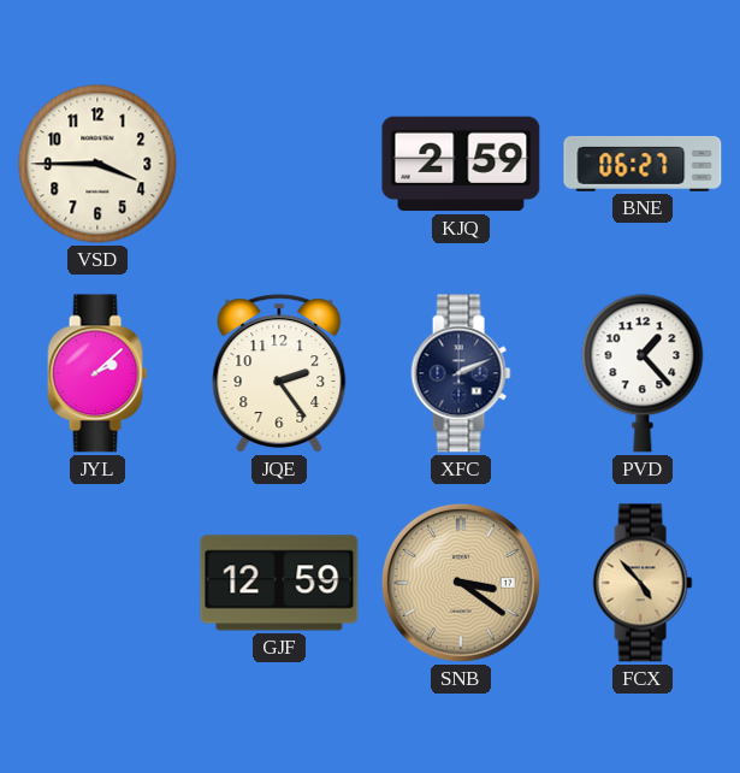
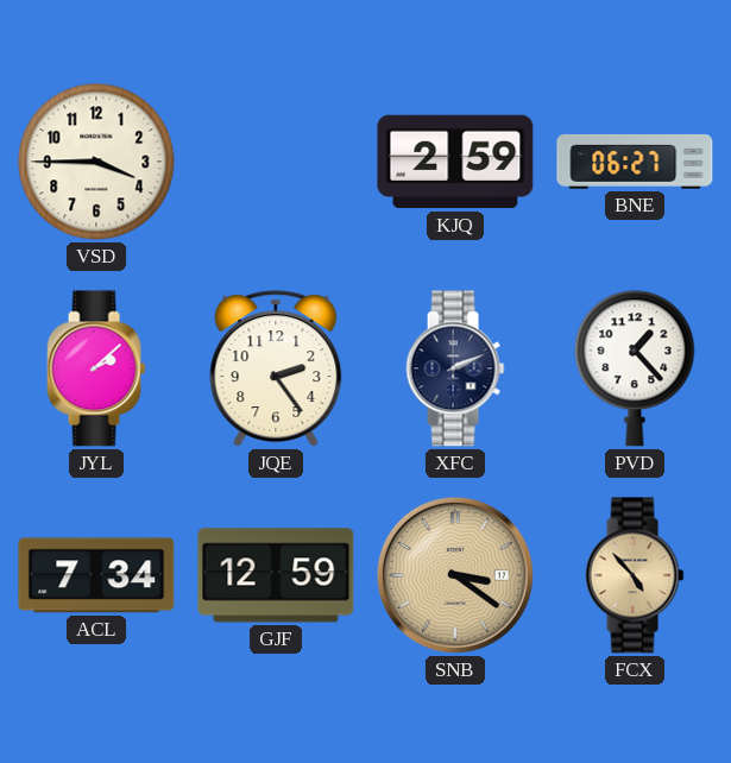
ACL: none -> 7:34 (96, 575)
